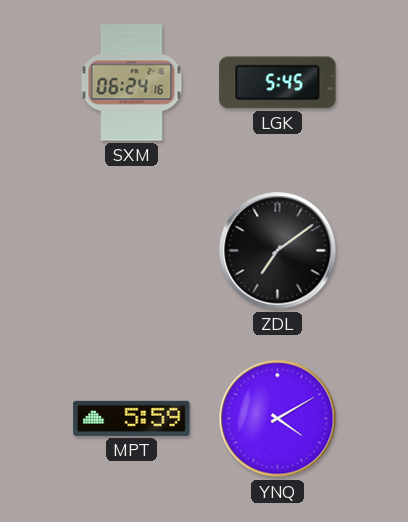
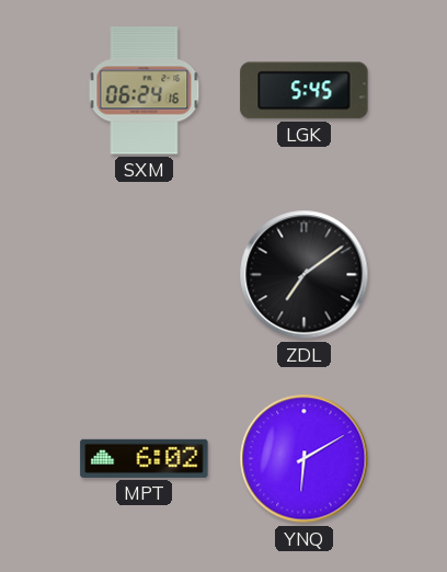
MPT: 5:59 -> 6:02 (145, 458)
YNQ: 4:10 -> 6:10 (305, 459)
